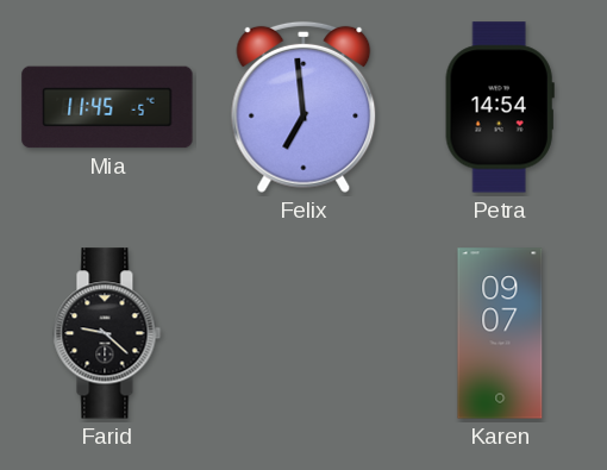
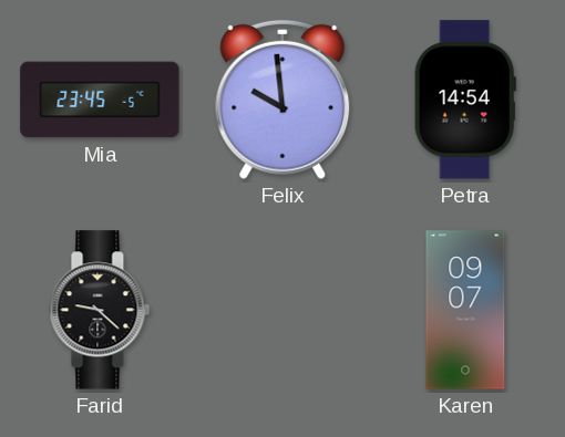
Mia: 11:45 -> 23:45 (100, 100)
Felix: 6:59 -> 9:59 (282, 100)
